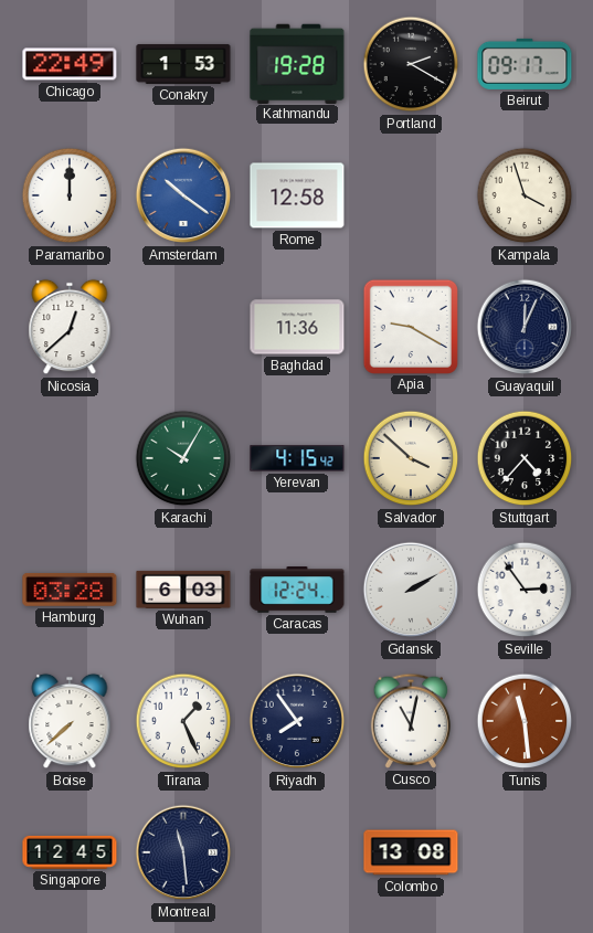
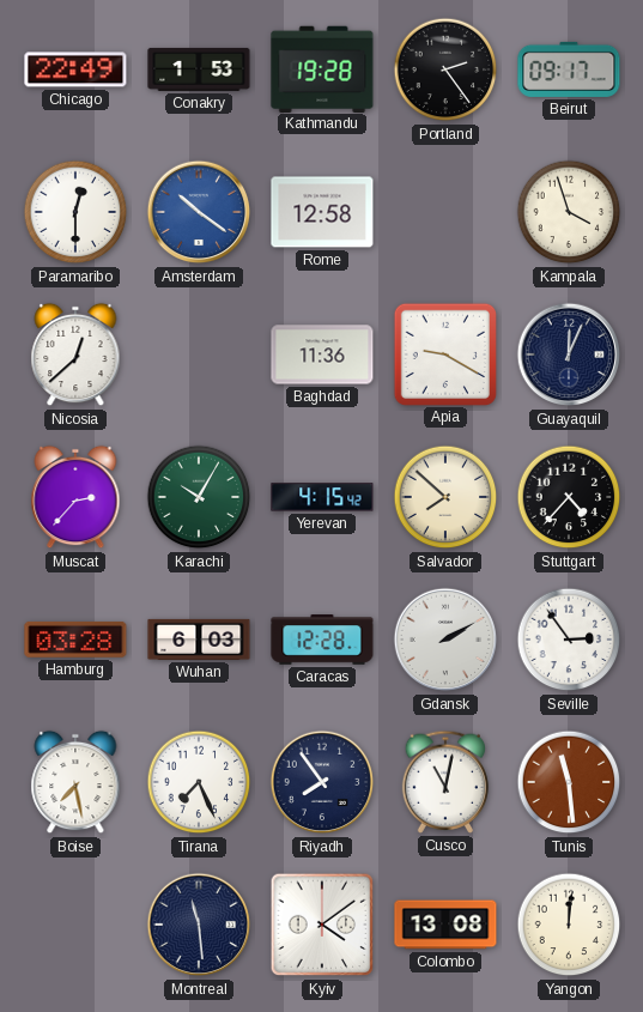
Portland: 2:20 -> 2:24 (445, 69)
Paramaribo: 12:00 -> 12:30 (75, 212)
Muscat: none -> 2:37 (75, 497)
Salvador: 3:52 -> 7:52 (445, 497)
Caracas: 12:24 -> 12:28 (322, 640)
Boise: 7:38 -> 7:28 (75, 782)
Tirana: 1:26 -> 7:26 (199, 782)
Singapore: 12:45 -> none (70, 852)
Kyiv: none -> 4:09 (322, 925)
Yangon: none -> 12:01 (569, 925)
